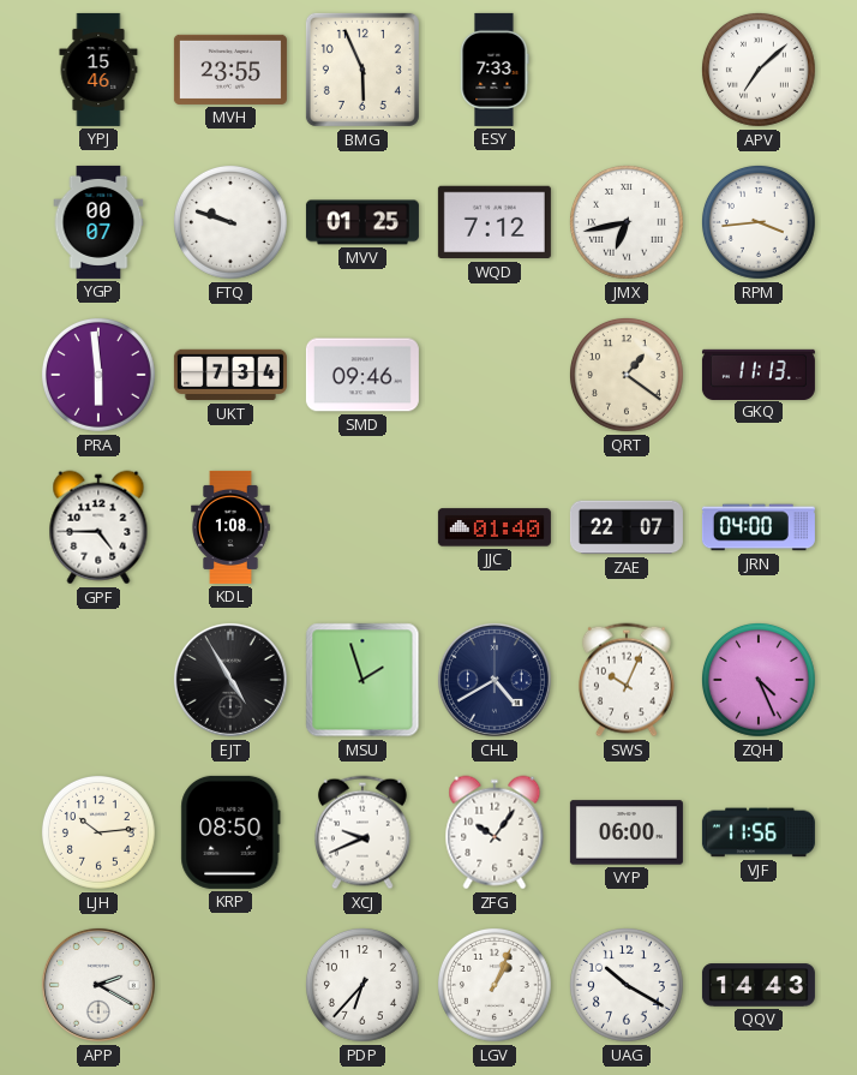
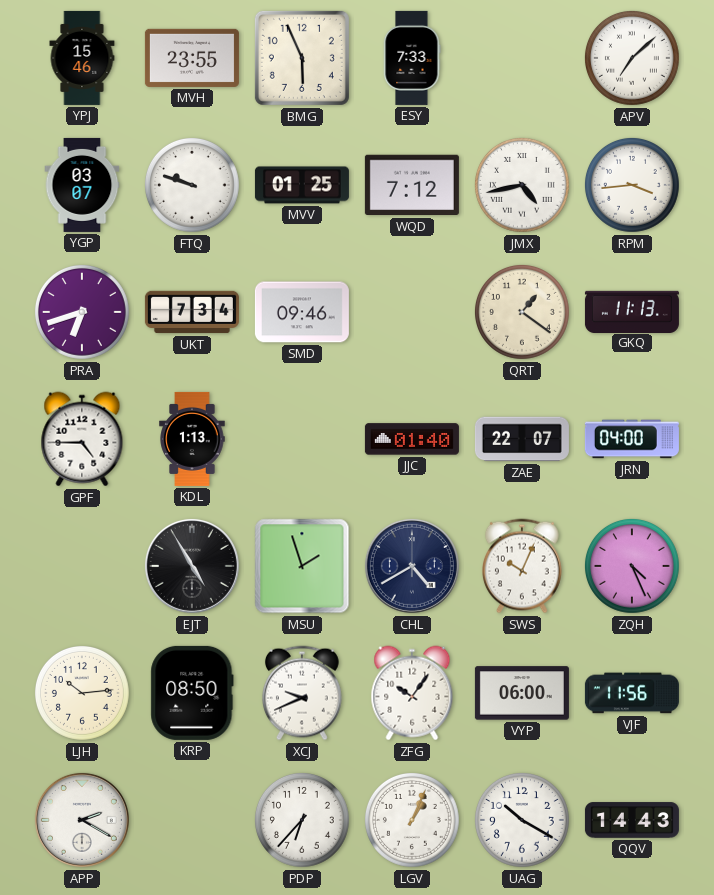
YGP: 00:07 -> 03:07 (82, 185)
JMX: 6:43 -> 4:43 (522, 185)
PRA: 5:59 -> 6:42 (82, 312)
KDL: 1:08 -> 1:13 (192, 439)
